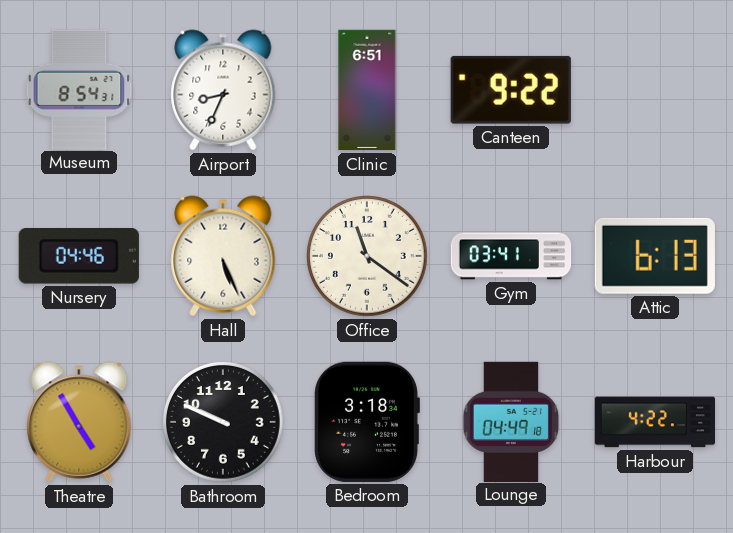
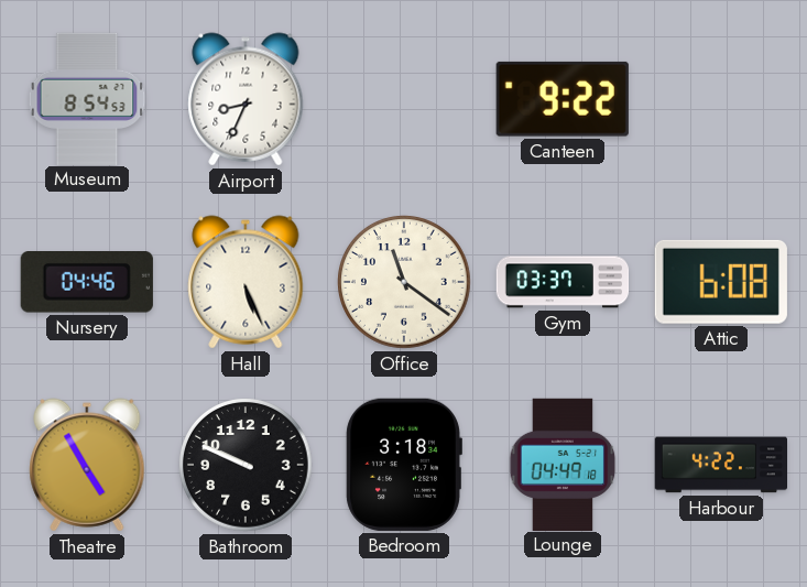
Museum: 8:54:31 -> 8:54:53 (87, 98)
Clinic: 6:51 -> none (367, 90)
Gym: 03:41 -> 03:37 (563, 282)
Attic: 6:13 -> 6:08 (721, 282)
